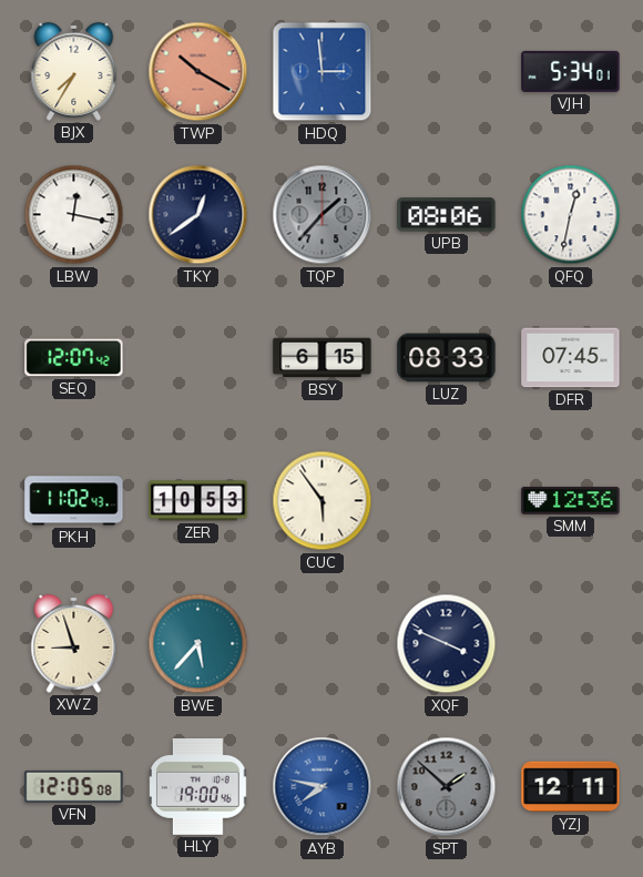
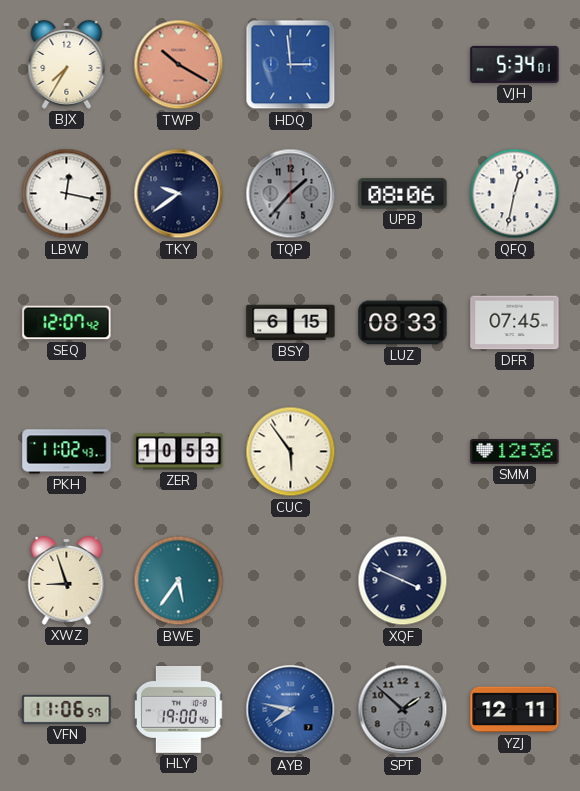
TKY: 12:39 -> 9:39 (179, 194)
BWE: 5:37 -> 5:36 (179, 581)
VFN: 12:05 -> 11:06 (67, 709)
